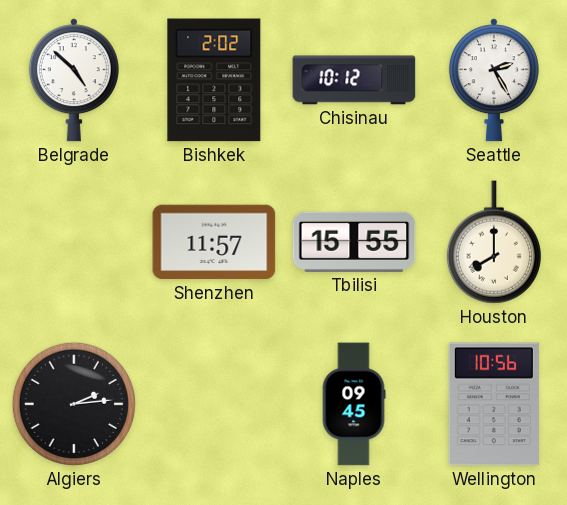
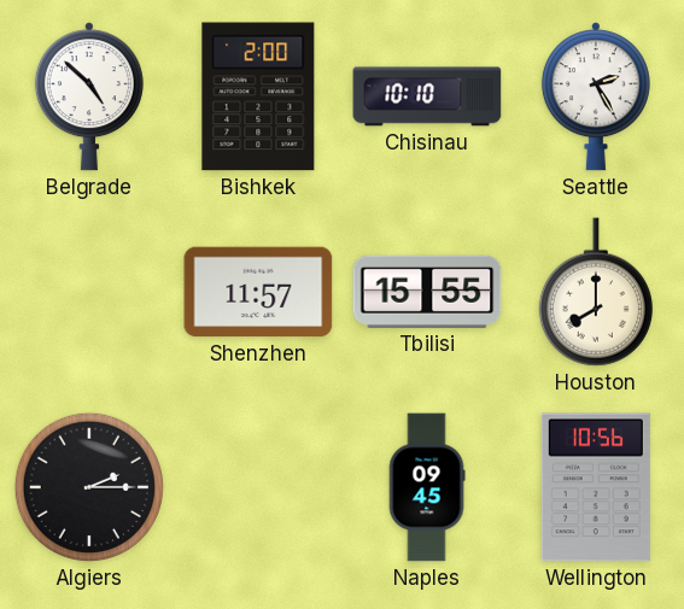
Bishkek: 2:02 -> 2:00 (258, 96)
Chisinau: 10:12 -> 10:10 (427, 96)
Algiers: 2:14 -> 2:15 (89, 487)
